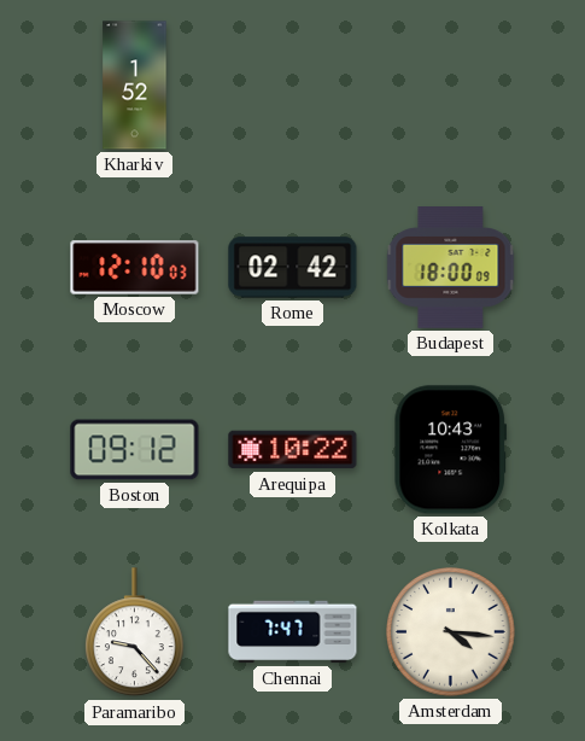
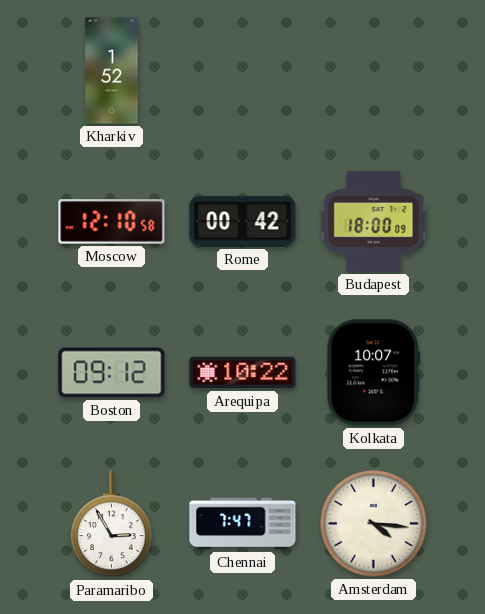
Moscow: 12:10:03 -> 12:10:58 (112, 222)
Rome: 02:42 -> 00:42 (243, 222)
Kolkata: 10:43 -> 10:07 (374, 373)
Paramaribo: 9:23 -> 2:55 (112, 524)
